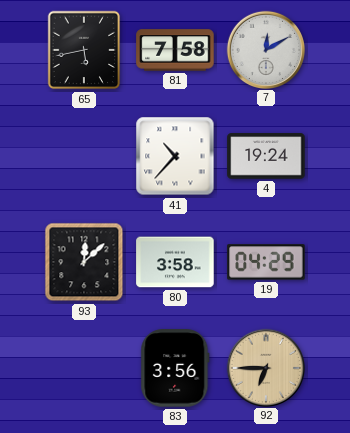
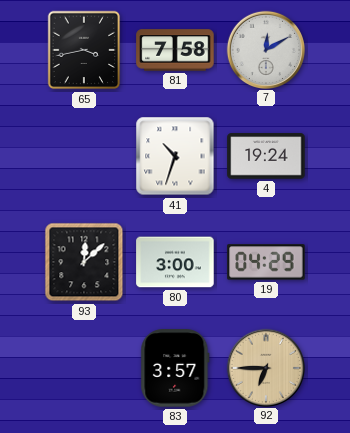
65: 5:43 -> 3:43 (84, 50)
41: 10:37 -> 10:33 (175, 156)
80: 3:58 -> 3:00 (175, 262)
83: 3:56 -> 3:57 (175, 368)
